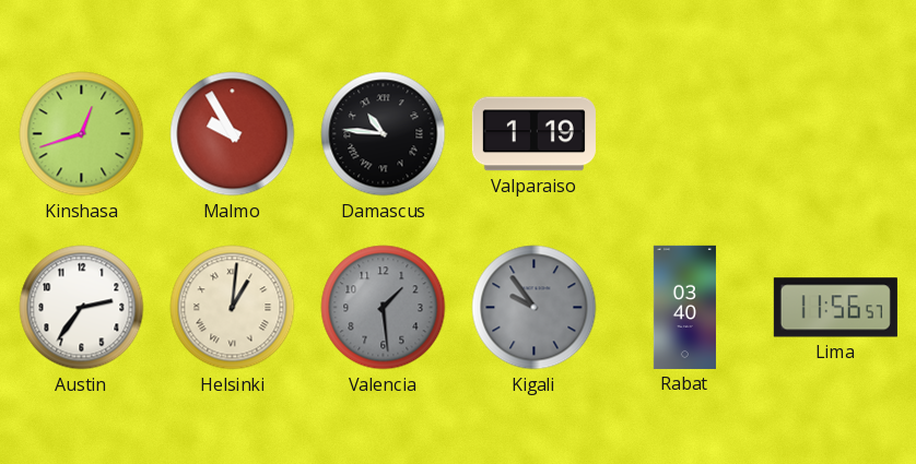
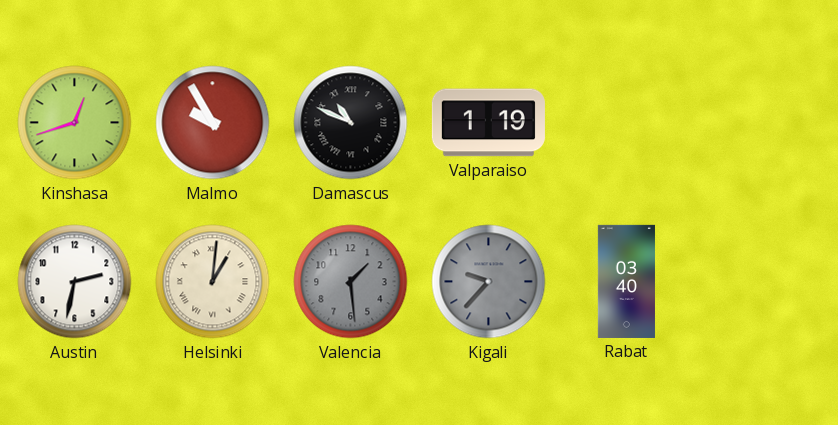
Damascus: 10:46 -> 10:49 (351, 123)
Austin: 2:36 -> 2:32 (75, 282)
Kigali: 9:54 -> 9:37 (489, 282)
Lima: 11:56 -> none (835, 308)
